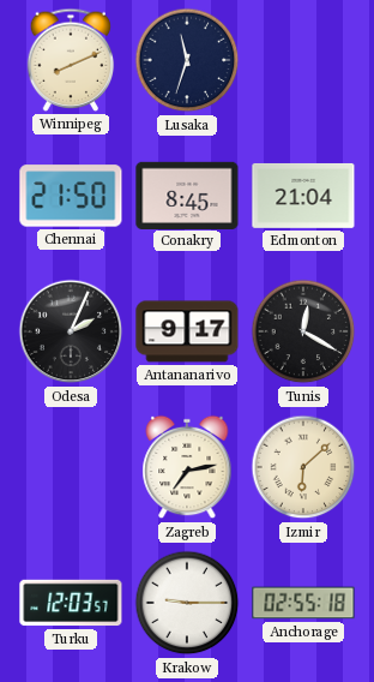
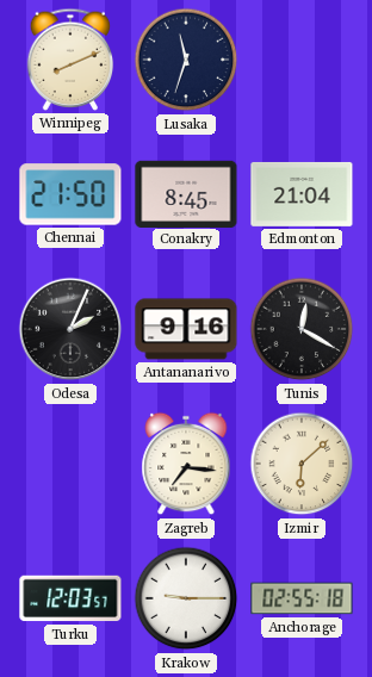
Antananarivo: 9:17 -> 9:16 (186, 329)
Zagreb: 7:13 -> 7:16 (186, 464)
